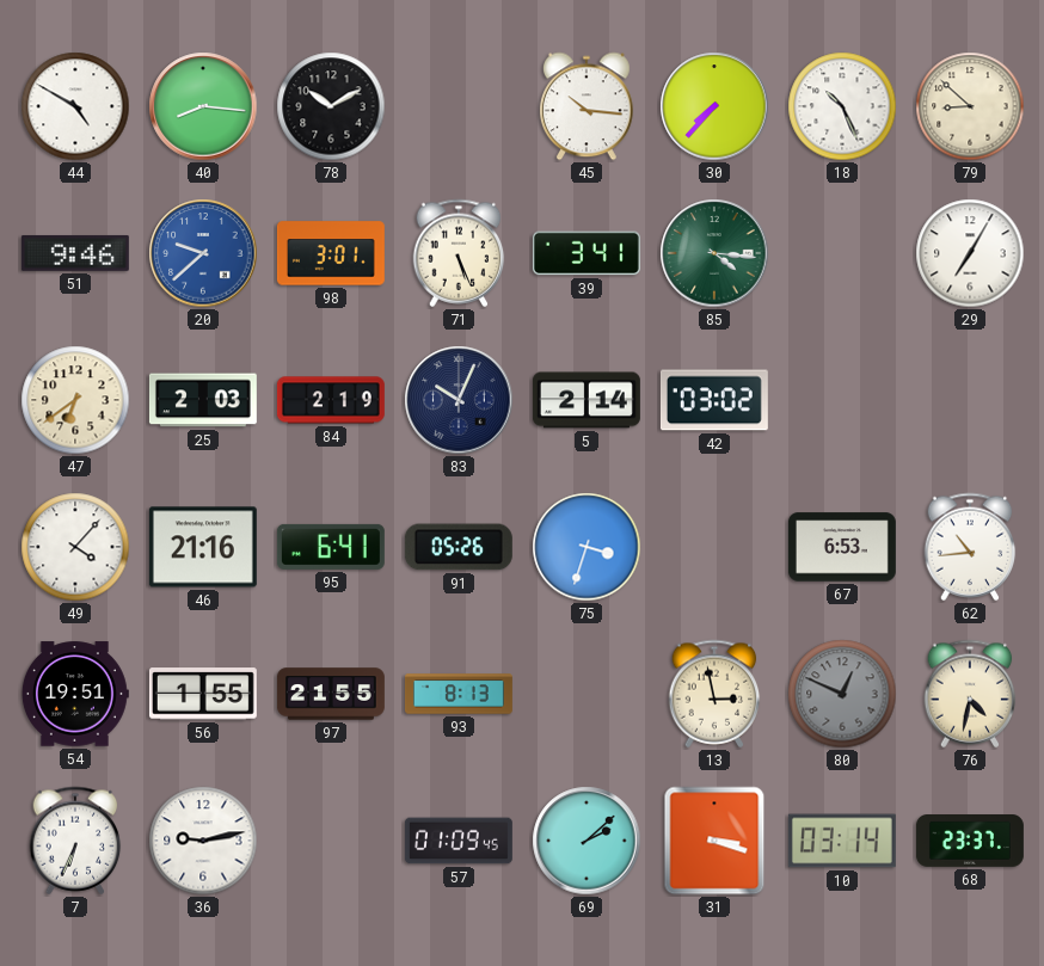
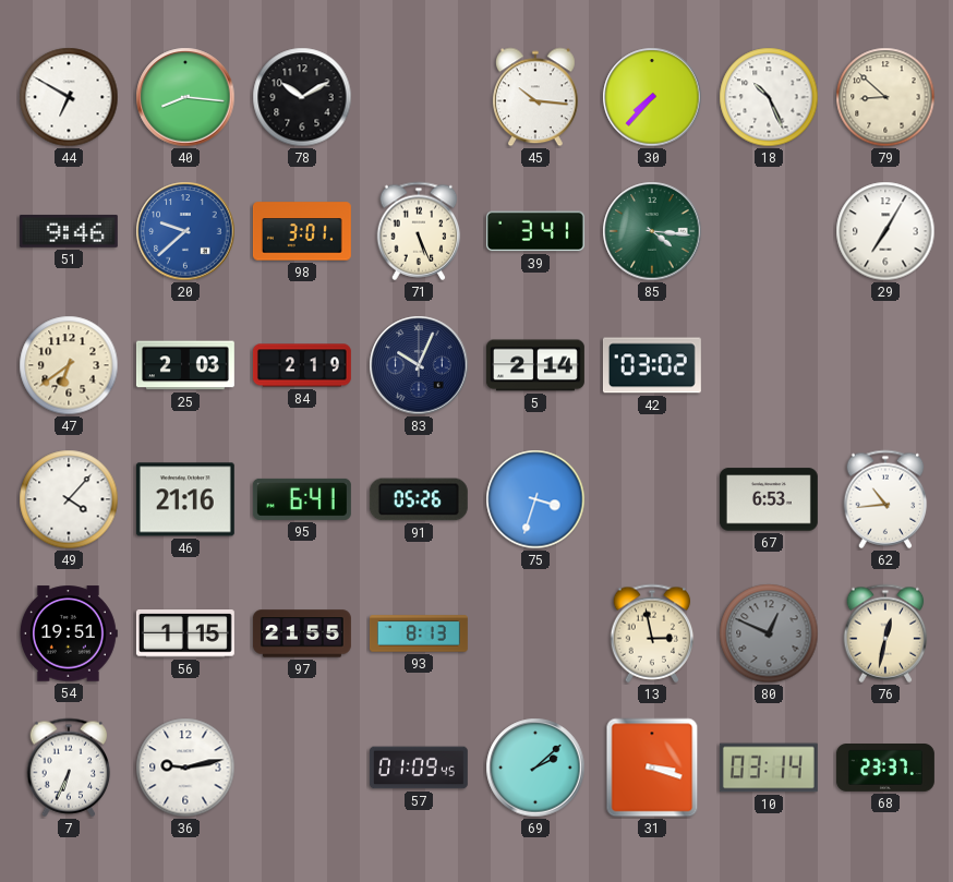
44: 4:50 -> 6:50 (69, 97)
56: 1:55 -> 1:15 (185, 633)
76: 4:32 -> 12:32 (885, 633)
